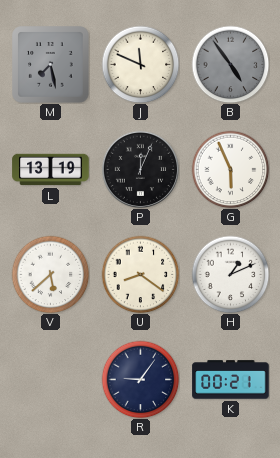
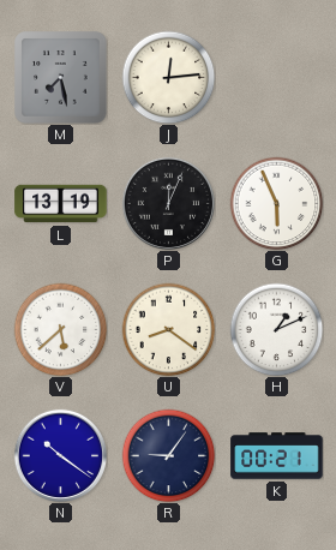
J: 11:49 -> 12:14 (168, 77)
B: 4:54 -> none (230, 64)
N: none -> 10:21 (60, 455)
